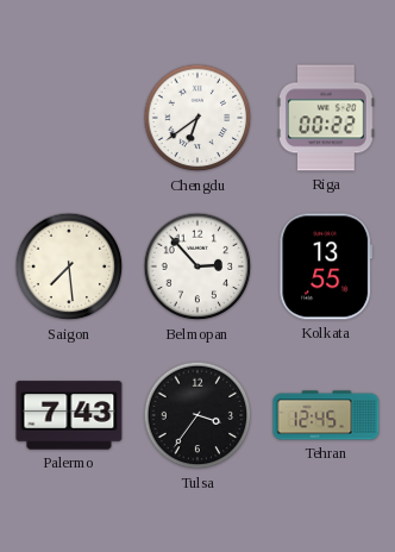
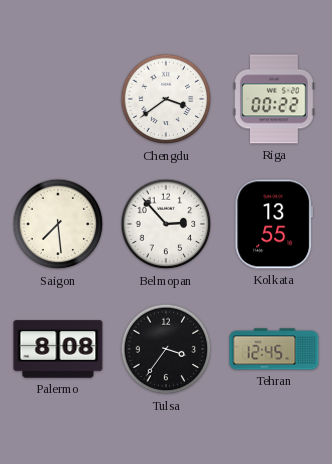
Chengdu: 6:39 -> 3:39 (166, 99)
Palermo: 7:43 -> 8:08 (58, 349)
